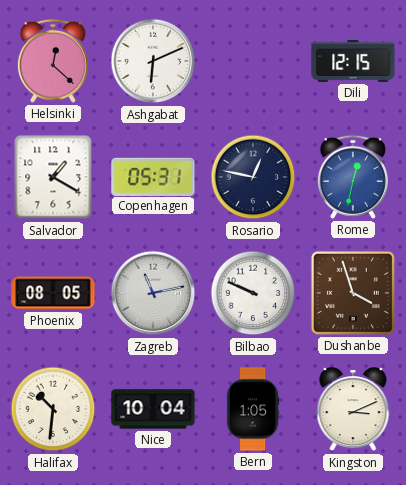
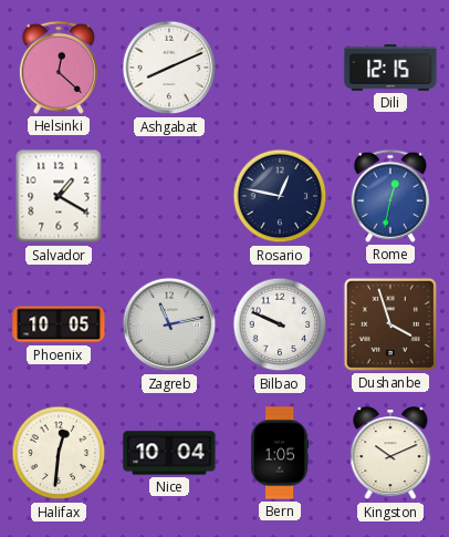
Ashgabat: 6:11 -> 8:11 (169, 68)
Copenhagen: 05:31 -> none (153, 176)
Phoenix: 08:05 -> 10:05 (59, 324)
Halifax: 10:31 -> 12:31 (59, 453)
Kingston: 3:11 -> 10:11 (390, 454)
